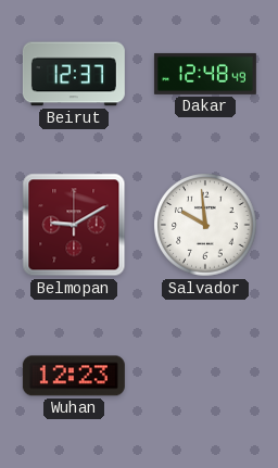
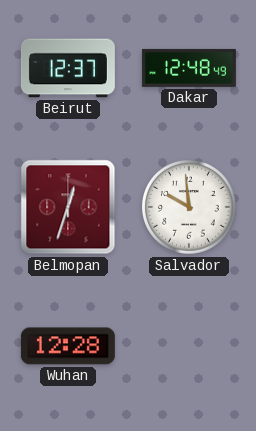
Belmopan: 9:10 -> 12:33 (68, 207)
Wuhan: 12:23 -> 12:28 (68, 346)
